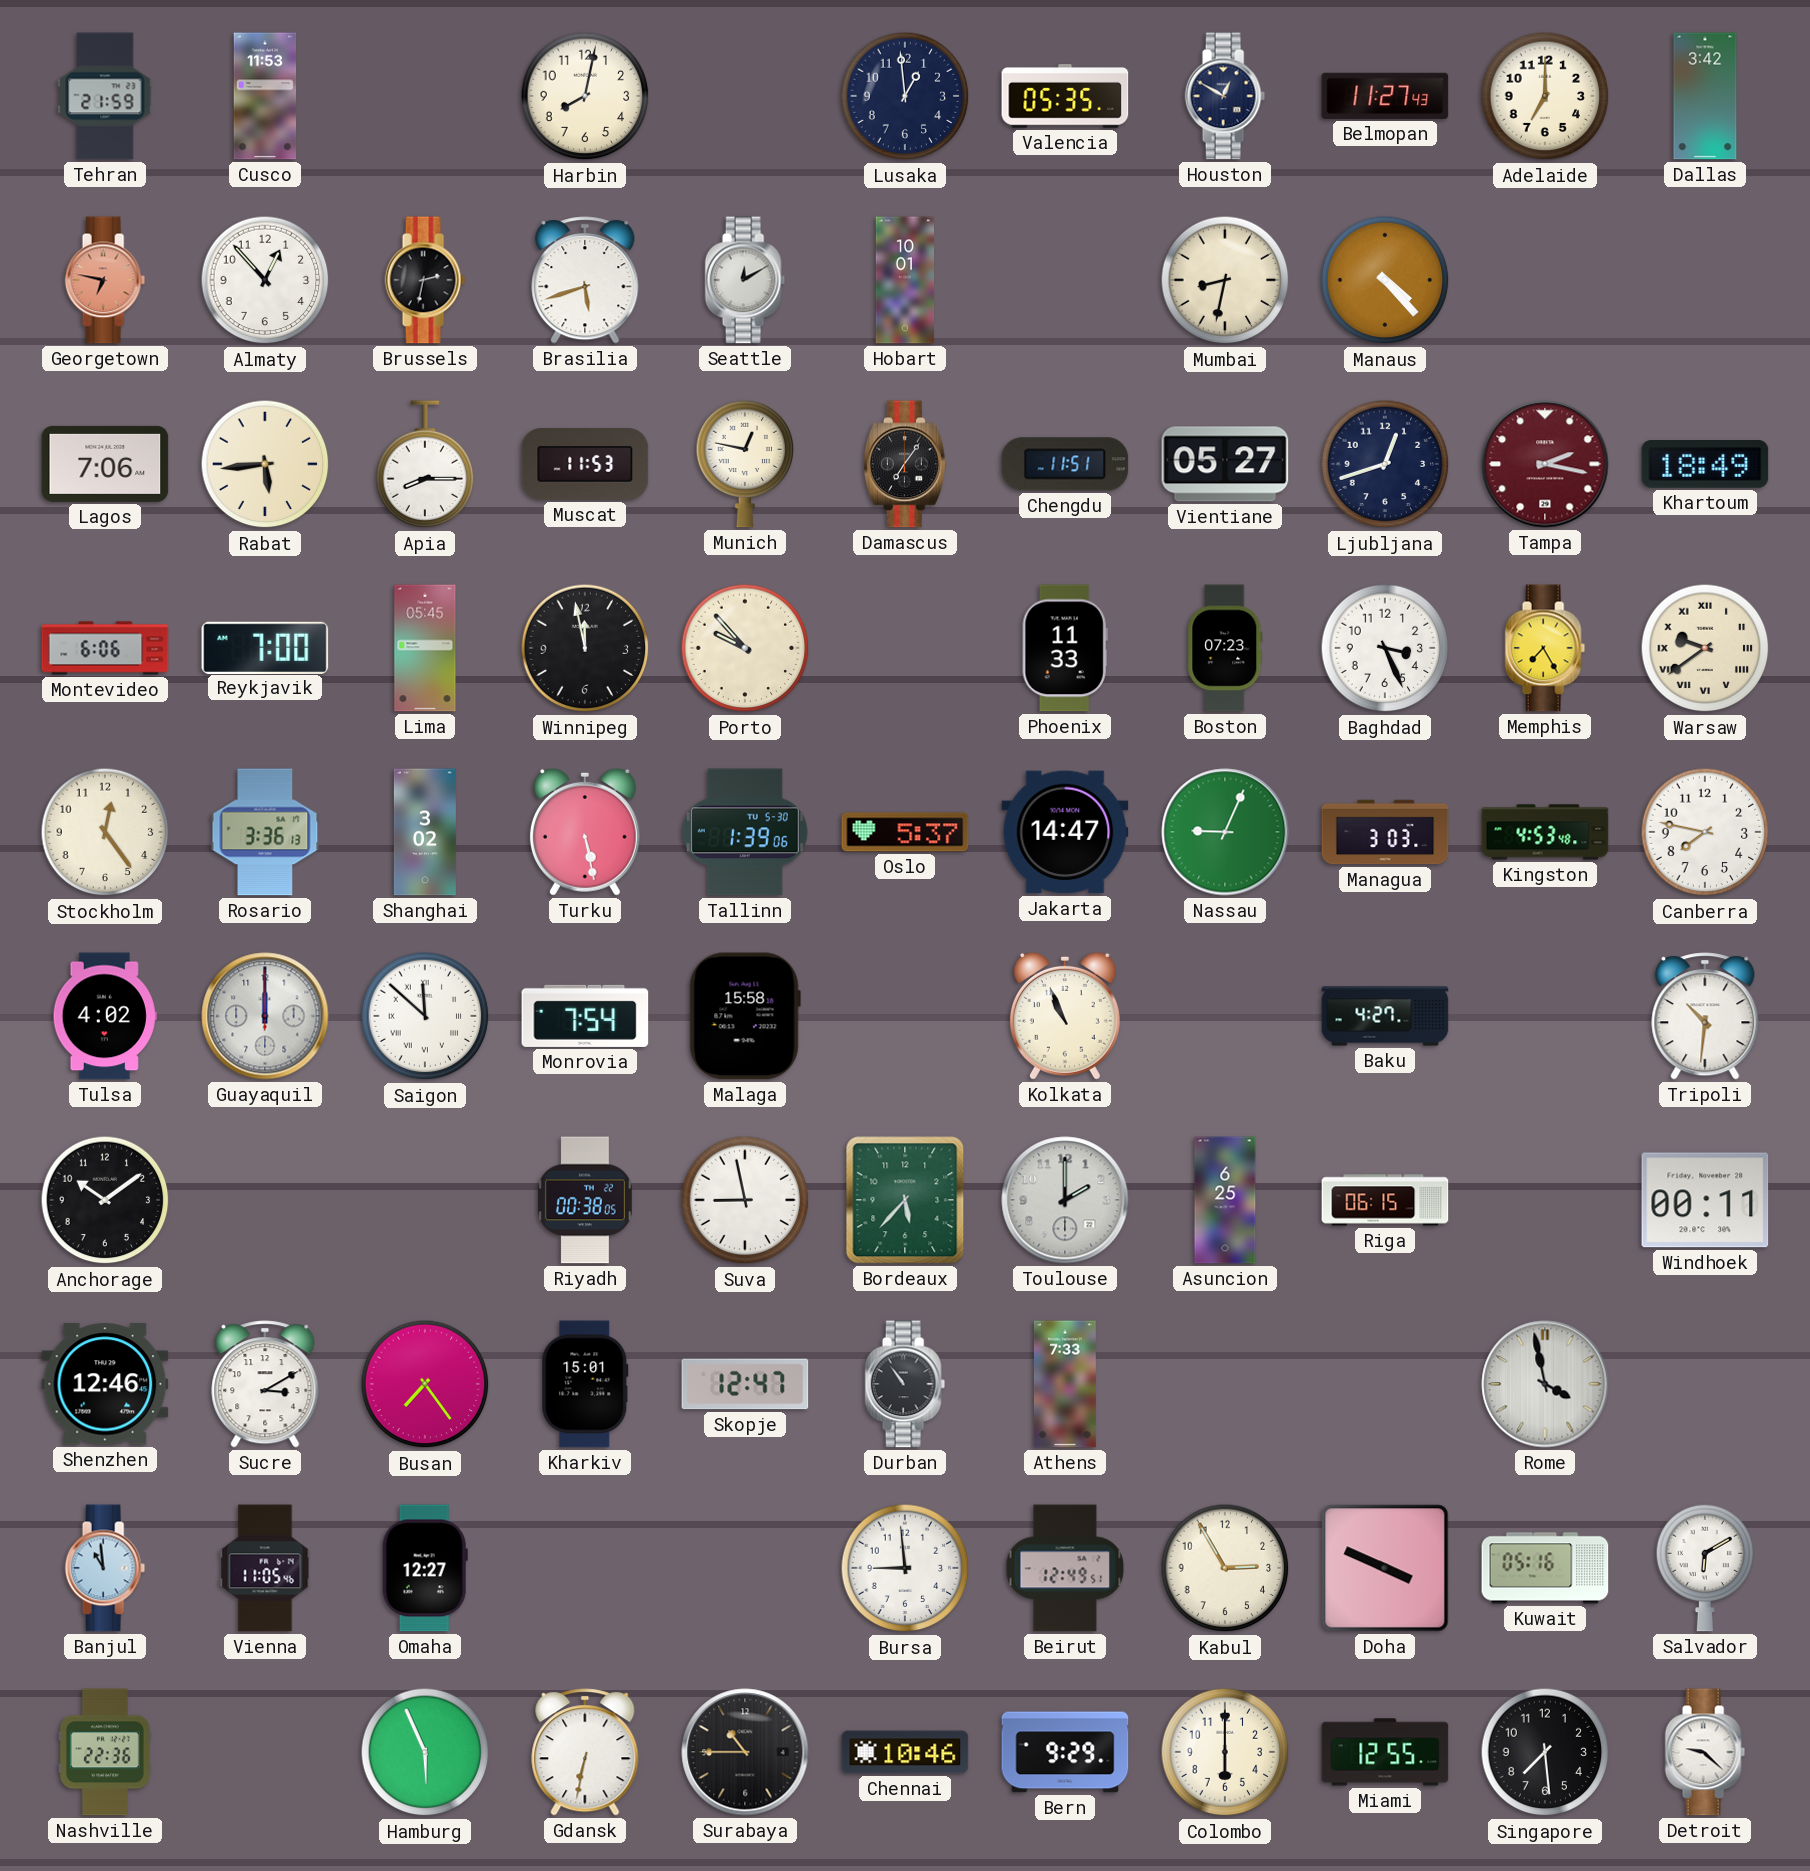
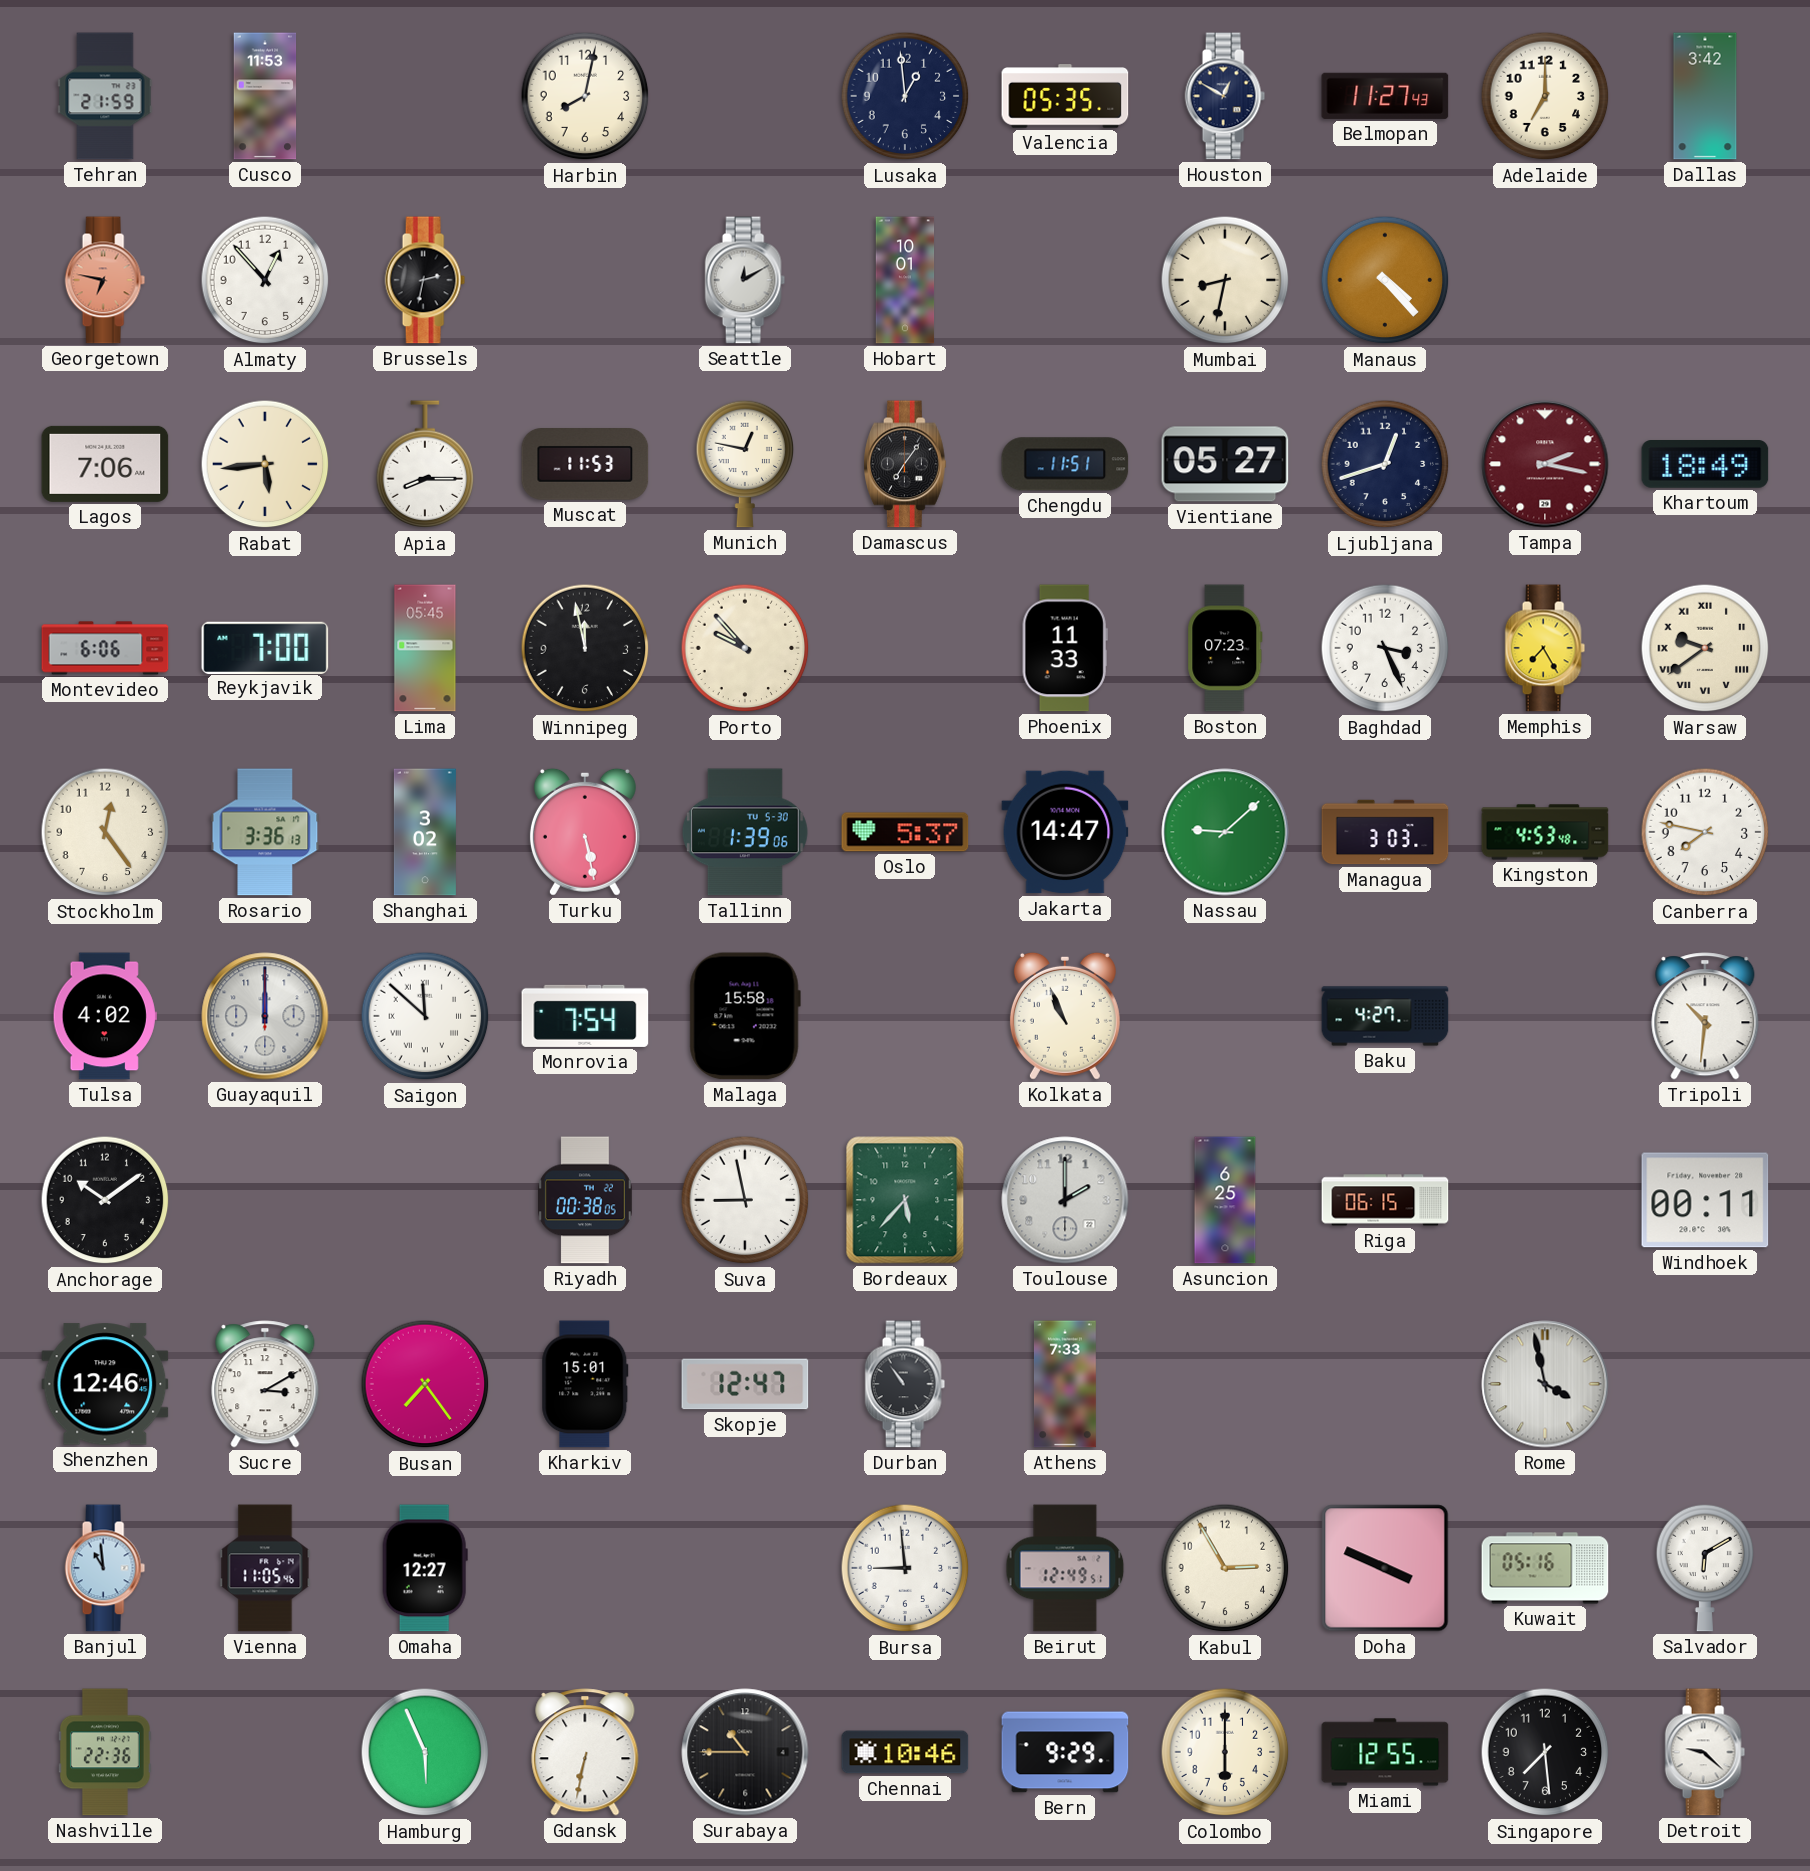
Brasilia: 5:42 -> none (585, 280)
Nassau: 9:04 -> 9:08 (1225, 832)
